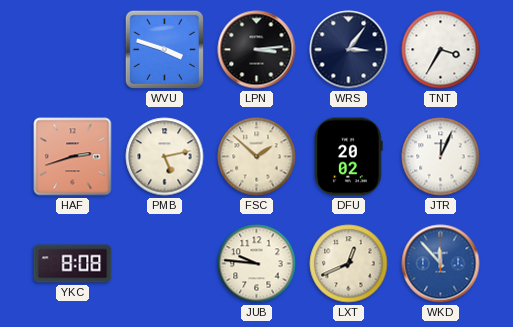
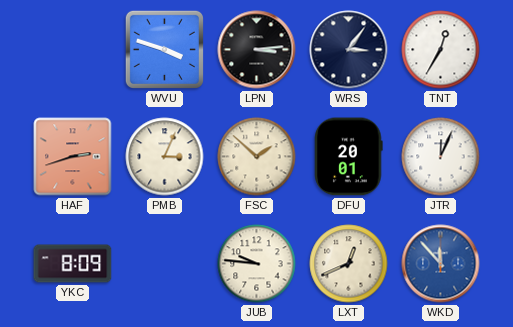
TNT: 3:35 -> 12:35 (441, 50)
PMB: 5:13 -> 3:04 (165, 157)
DFU: 20:02 -> 20:01 (349, 157)
YKC: 8:08 -> 8:09 (73, 264)
